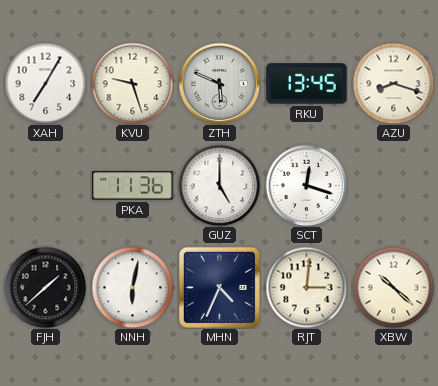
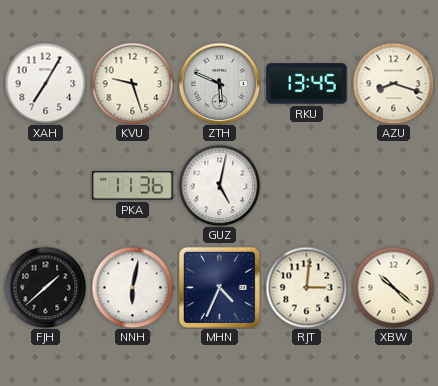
GUZ: 5:00 -> 5:02 (219, 185)
SCT: 12:18 -> none (306, 185)
